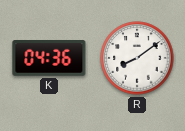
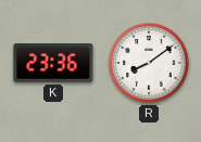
K: 04:36 -> 23:36 (53, 64)
